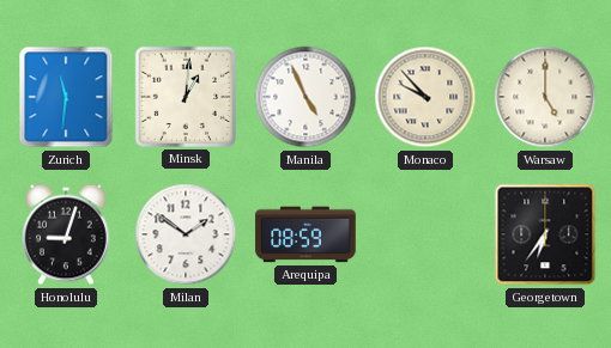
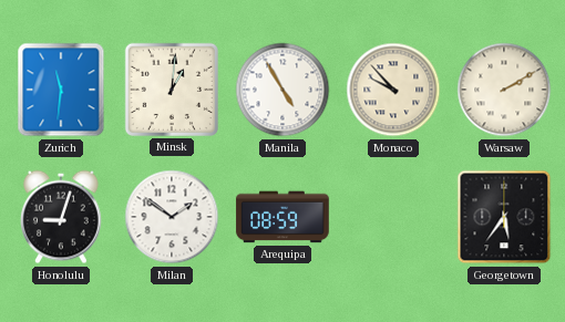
Manila: 4:56 -> 4:55 (282, 90)
Warsaw: 5:00 -> 2:10 (504, 90)
Georgetown: 6:36 -> 5:36 (504, 217)
